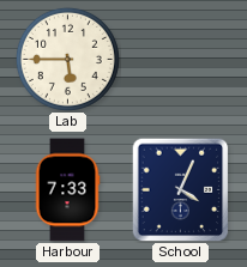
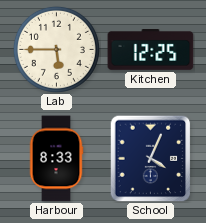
Kitchen: none -> 12:25 (151, 50)
Harbour: 7:33 -> 8:33 (56, 159)
